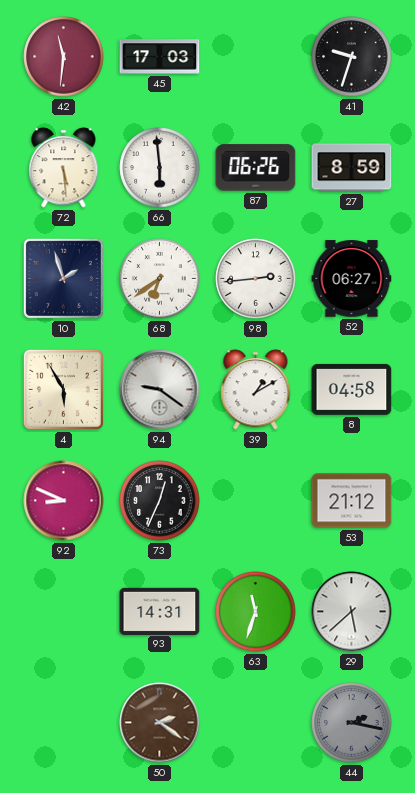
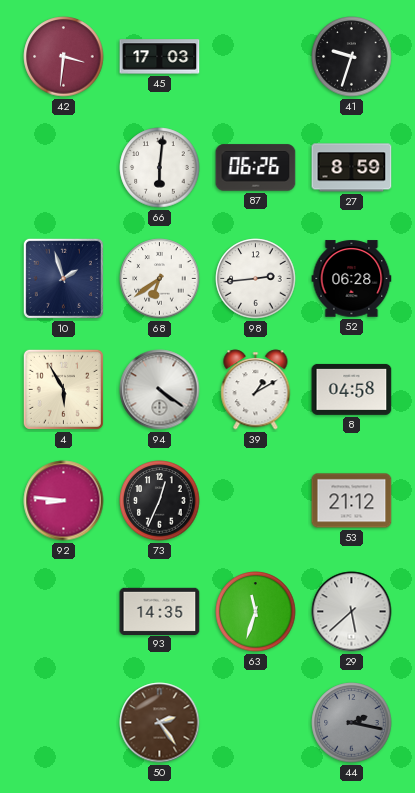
42: 11:31 -> 3:31 (64, 57)
72: 5:29 -> none (64, 168)
66: 5:59 -> 6:01 (160, 168)
52: 06:27 -> 06:28 (352, 279)
94: 9:21 -> 4:21 (160, 390)
92: 8:49 -> 8:46 (64, 501)
93: 14:31 -> 14:35 (160, 611)
50: 2:21 -> 2:24 (160, 723)
